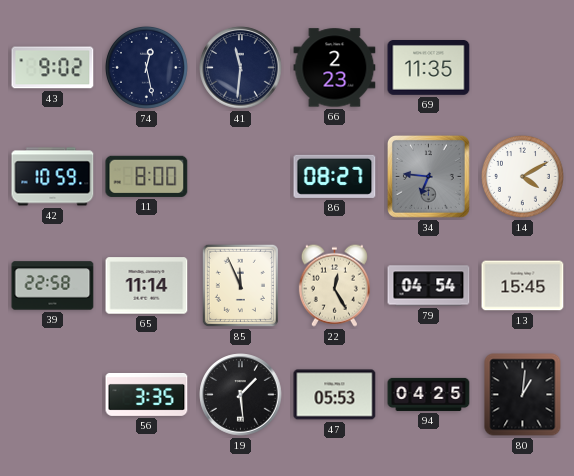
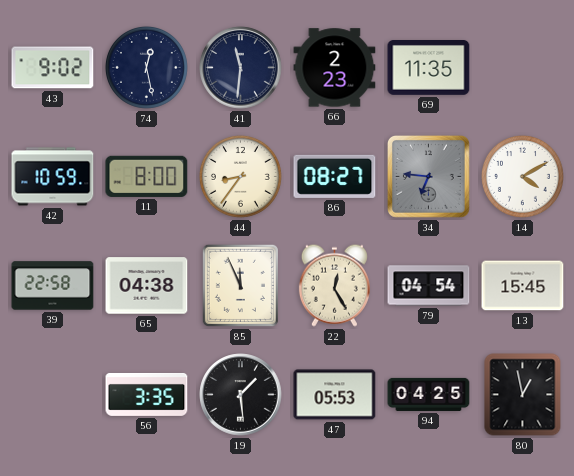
44: none -> 8:36 (240, 176)
65: 11:14 -> 04:38 (147, 286)
80: 1:01 -> 12:58 (523, 395)
